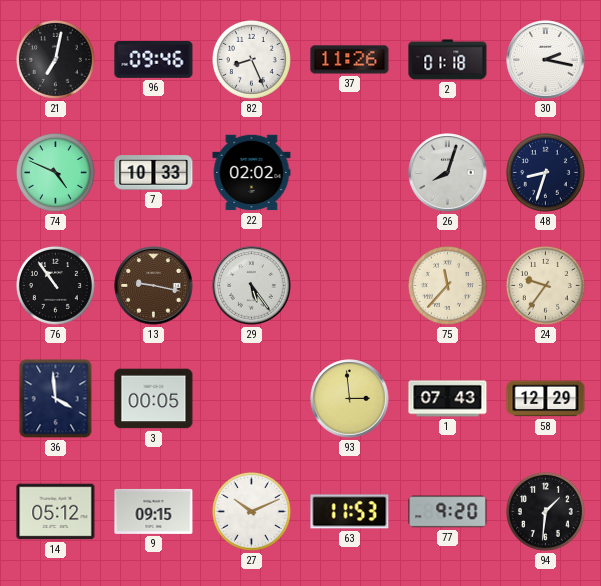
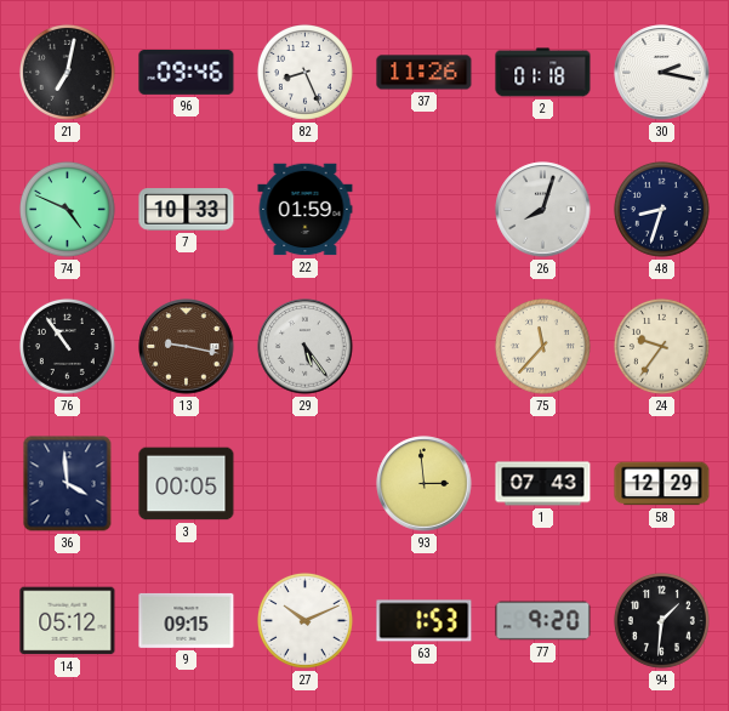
22: 02:02 -> 01:59 (306, 210)
63: 11:53 -> 1:53 (425, 621)
